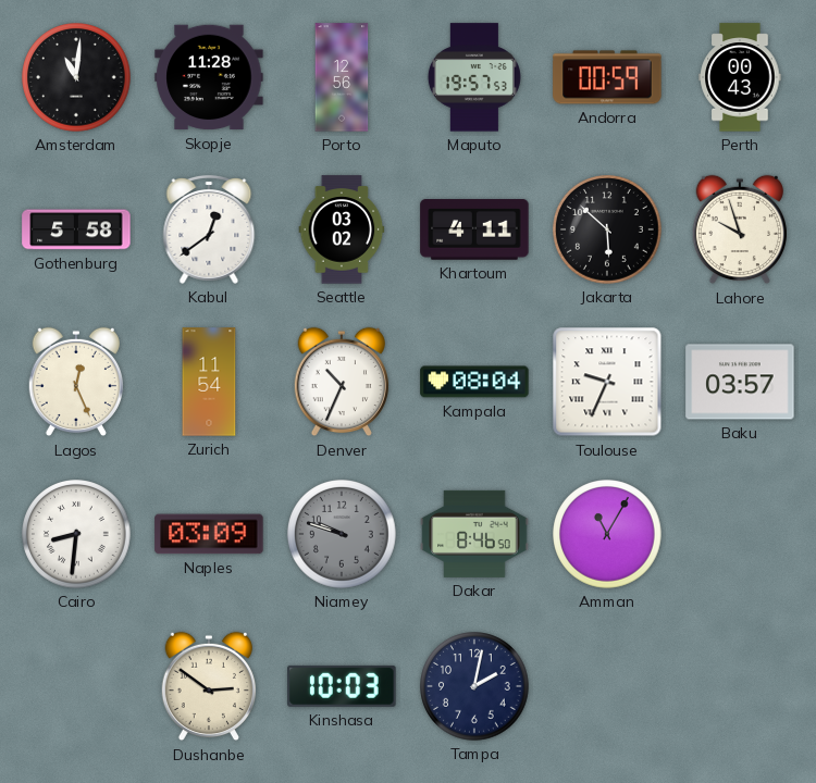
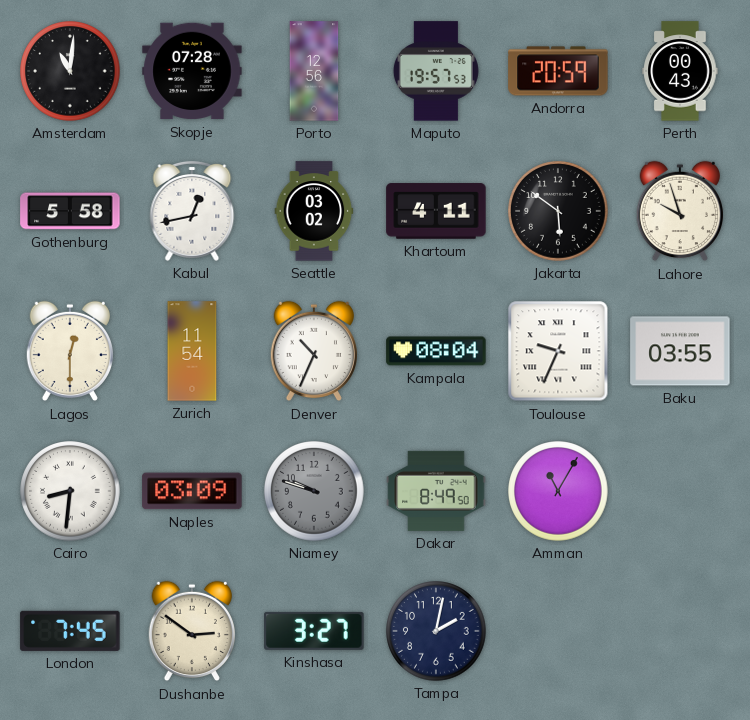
Skopje: 11:28 -> 07:28 (192, 71)
Andorra: 00:59 -> 20:59 (558, 71)
Kabul: 12:39 -> 12:43 (192, 211)
Jakarta: 5:52 -> 5:51 (558, 211)
Lagos: 12:26 -> 12:30 (69, 351)
Baku: 03:57 -> 03:55 (680, 351)
Dakar: 8:46 -> 8:49 (436, 491)
London: none -> 7:45 (70, 631)
Kinshasa: 10:03 -> 3:27 (314, 631)
